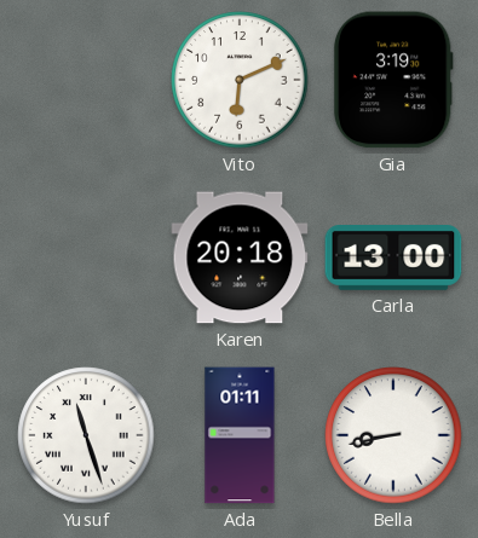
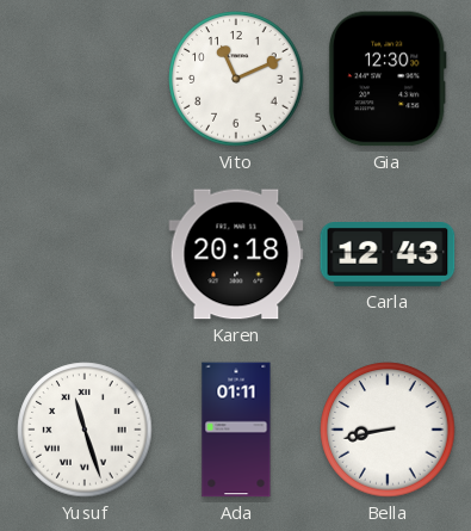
Vito: 6:11 -> 11:11 (236, 79)
Gia: 3:19 -> 12:30 (388, 79)
Carla: 13:00 -> 12:43 (388, 255)
